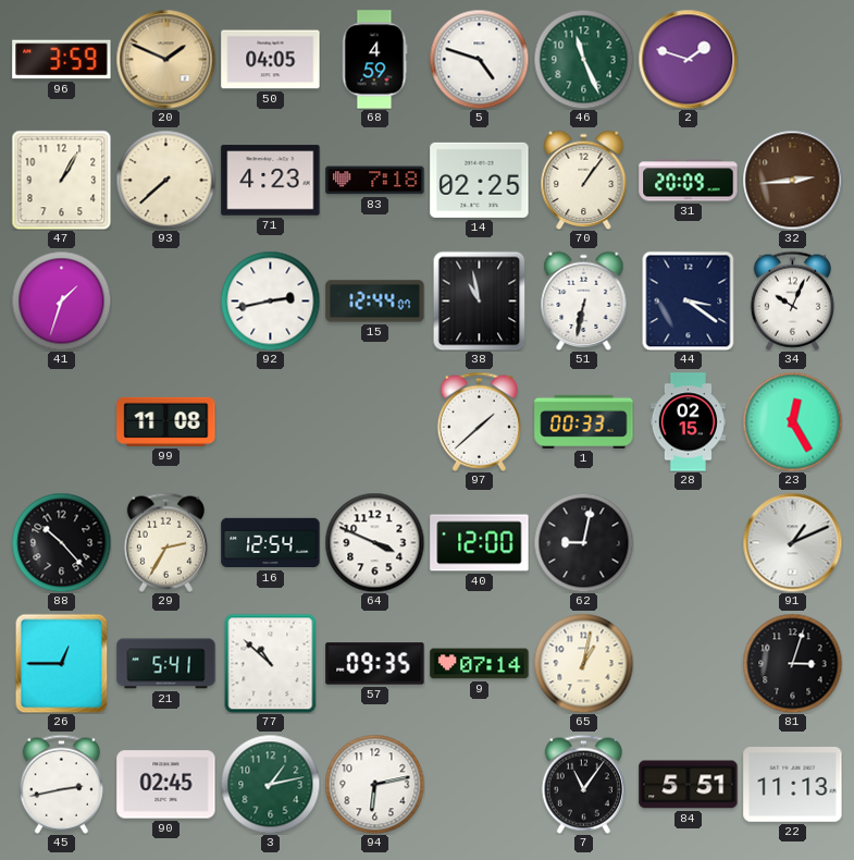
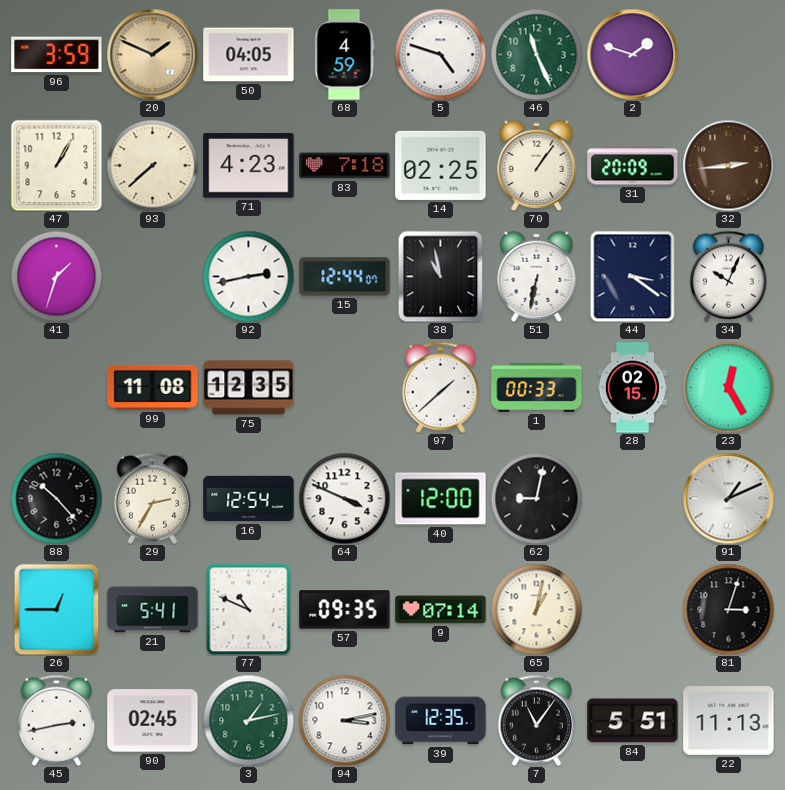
75: none -> 12:35 (249, 388)
77: 10:52 -> 10:49 (249, 609)
94: 6:13 -> 3:13 (344, 720)
39: none -> 12:35 (441, 721)
